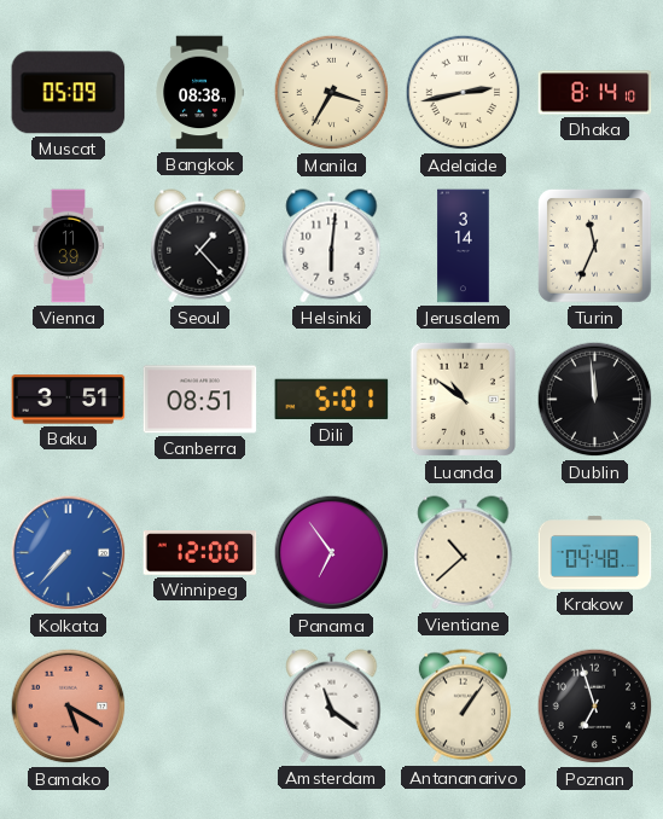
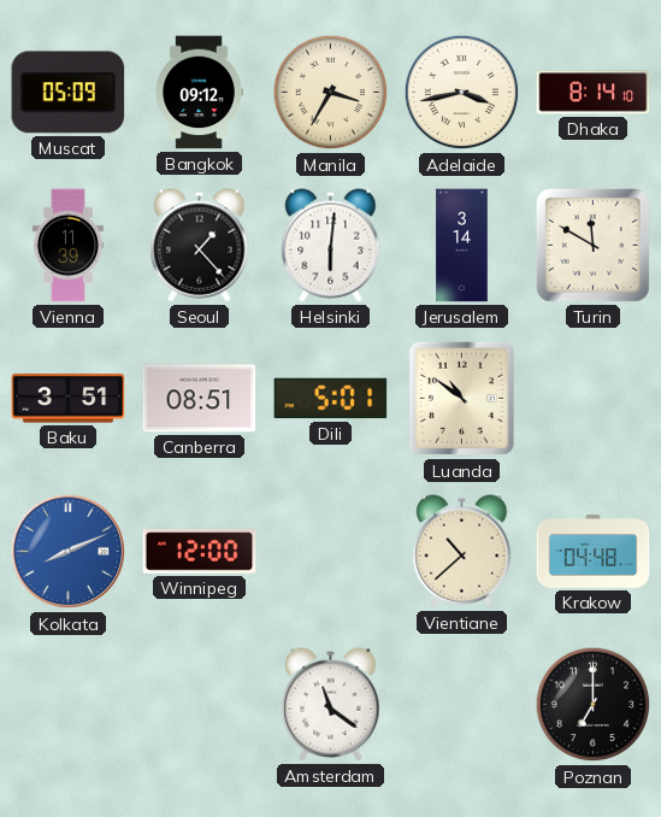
Bangkok: 08:38 -> 09:12 (199, 93)
Adelaide: 2:43 -> 3:43 (462, 93)
Turin: 11:34 -> 11:50 (594, 246)
Dublin: 11:59 -> none (595, 400)
Kolkata: 7:37 -> 8:11 (69, 552)
Panama: 6:54 -> none (332, 553)
Bamako: 5:20 -> none (69, 707)
Antananarivo: 1:06 -> none (463, 707)
Poznan: 6:57 -> 7:00 (594, 705)
